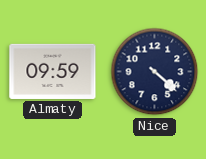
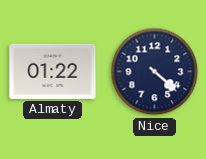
Almaty: 09:59 -> 01:22 (53, 71)
